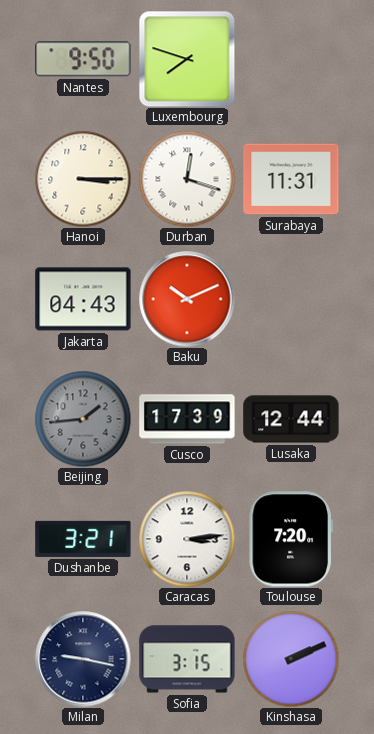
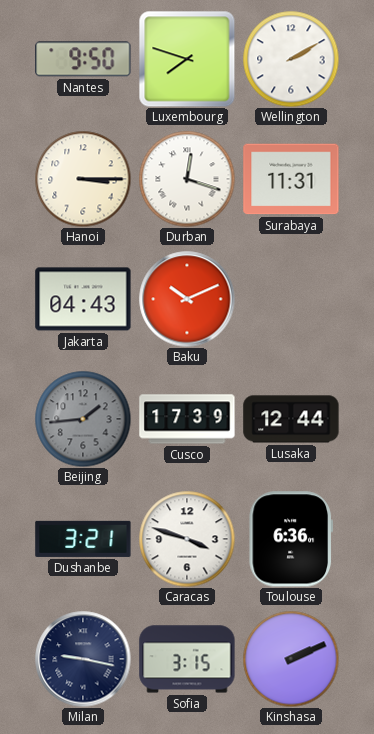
Wellington: none -> 2:10 (291, 59)
Caracas: 3:14 -> 3:48 (187, 539)
Toulouse: 7:20 -> 6:36 (291, 539)
